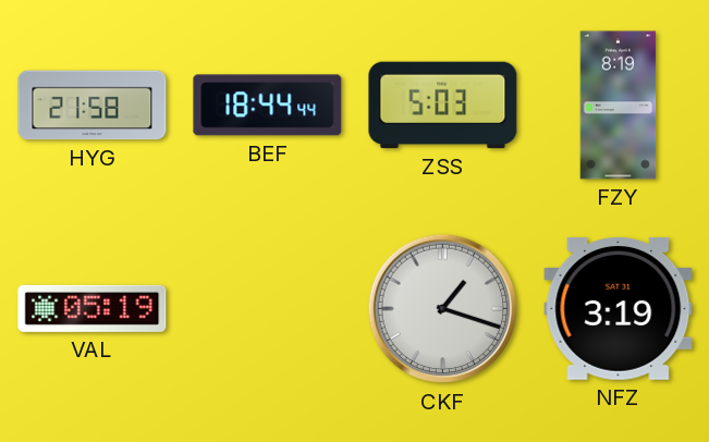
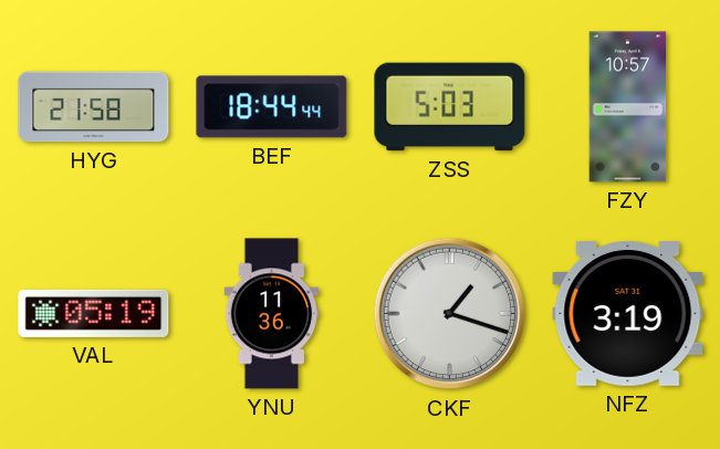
FZY: 8:19 -> 10:57 (628, 107)
YNU: none -> 11:36 (272, 314)
